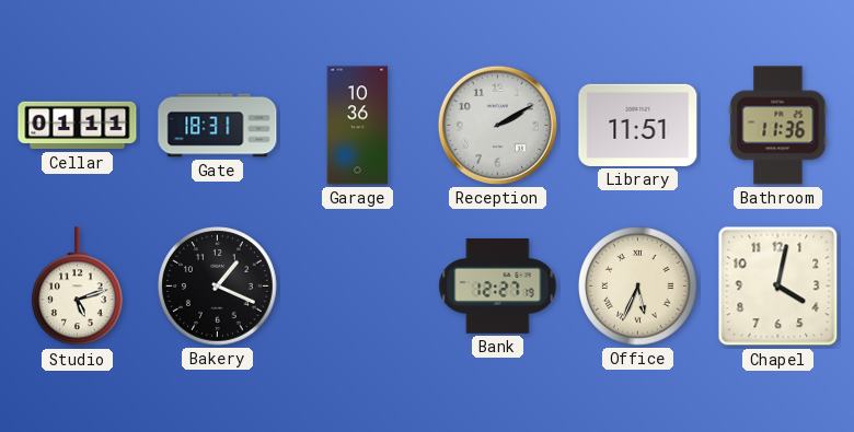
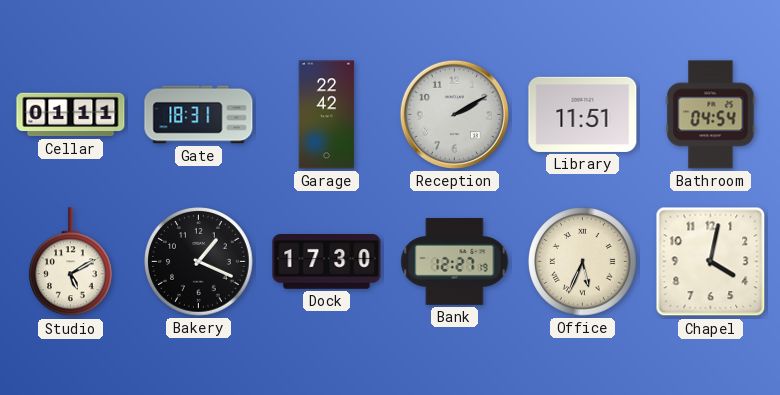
Garage: 10:36 -> 22:42 (327, 115)
Bathroom: 11:36 -> 04:54 (711, 115)
Studio: 5:12 -> 5:10 (71, 262)
Dock: none -> 17:30 (327, 262)
